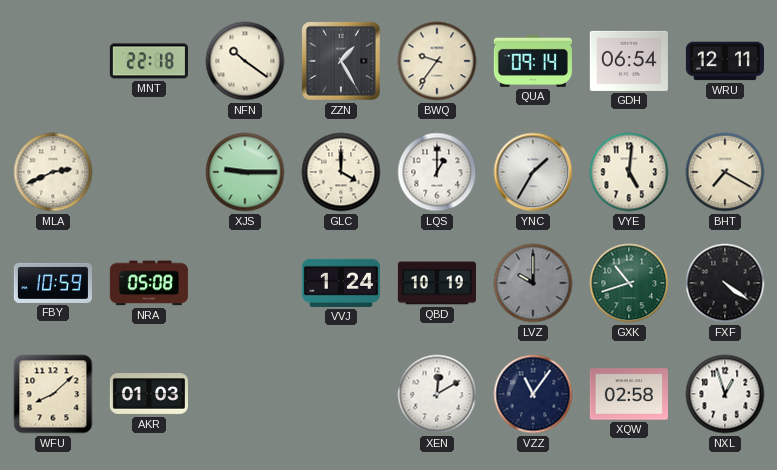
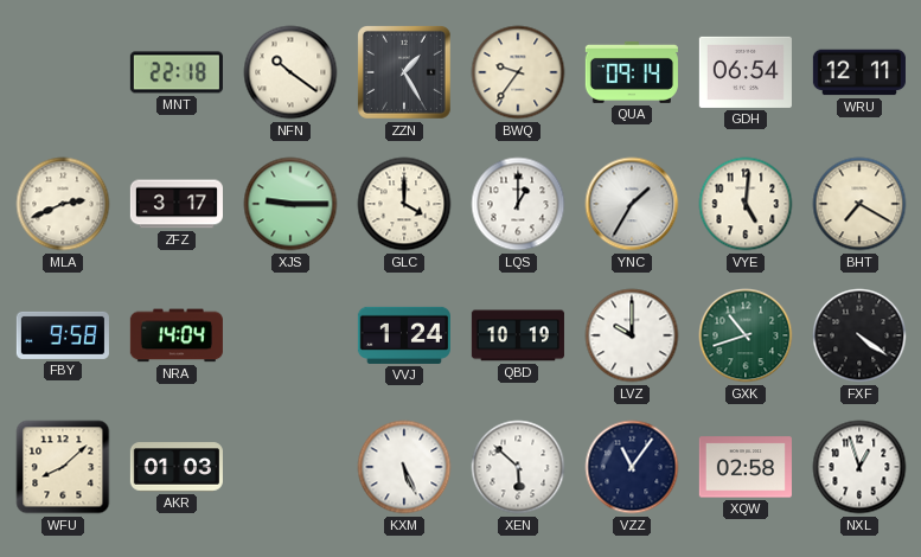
ZFZ: none -> 3:17 (175, 204)
FBY: 10:59 -> 9:58 (63, 335)
NRA: 05:08 -> 14:04 (177, 335)
LVZ dial: grey -> white (632, 335)
KXM: none -> 5:26 (404, 467)
XEN: 12:10 -> 5:52 (518, 467)
